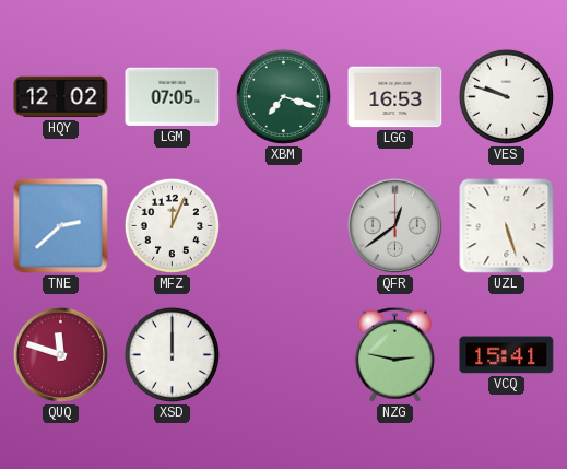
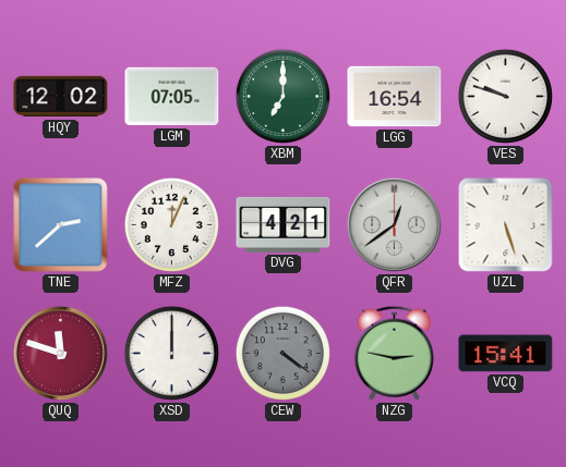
XBM: 7:18 -> 7:00 (282, 96)
LGG: 16:53 -> 16:54 (395, 97)
DVG: none -> 4:21 (284, 224)
CEW: none -> 4:21 (282, 353)
